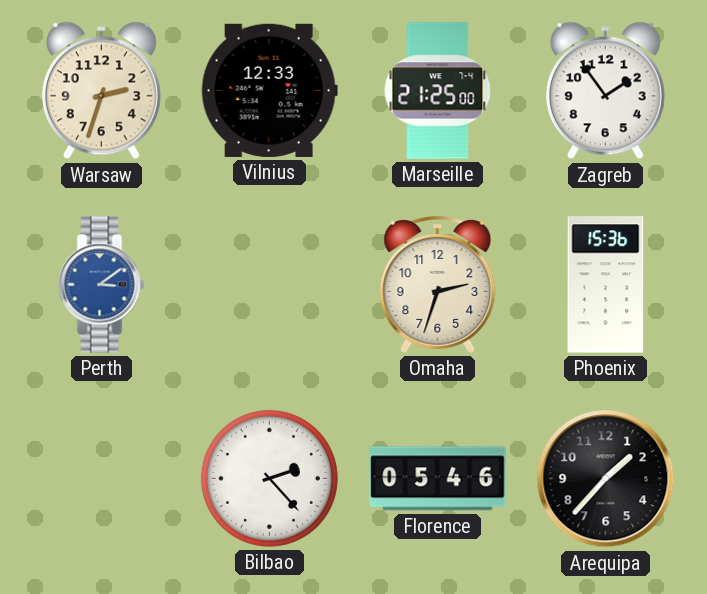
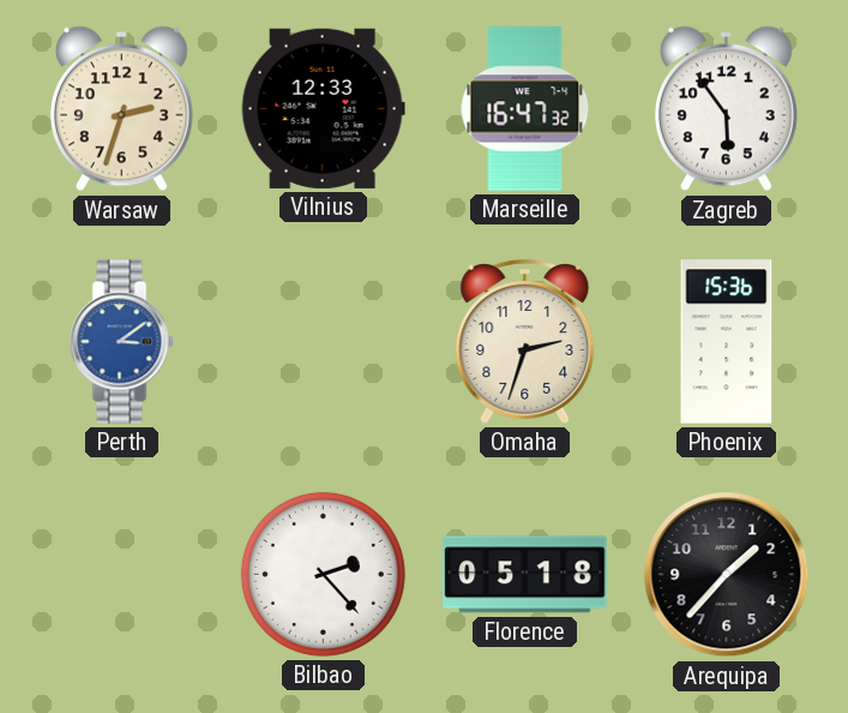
Marseille: 21:25 -> 16:47 (525, 109)
Zagreb: 1:54 -> 5:54 (726, 109)
Florence: 05:46 -> 05:18 (525, 575)
